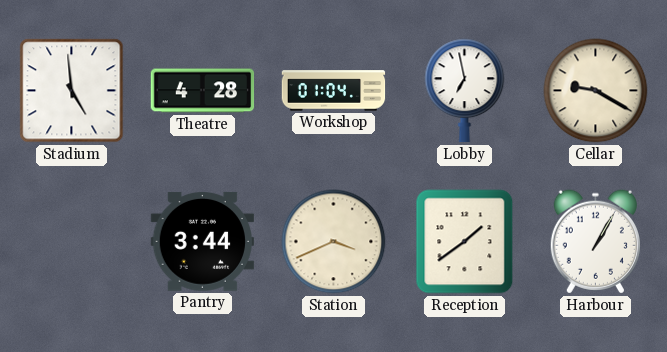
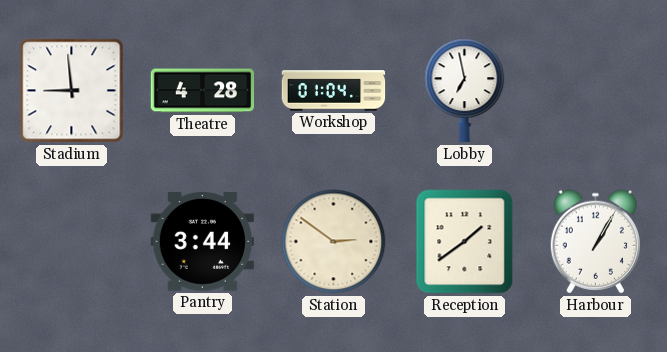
Stadium: 4:59 -> 8:59 (72, 91)
Cellar: 9:20 -> none (596, 91)
Station: 3:41 -> 2:51 (334, 242)
